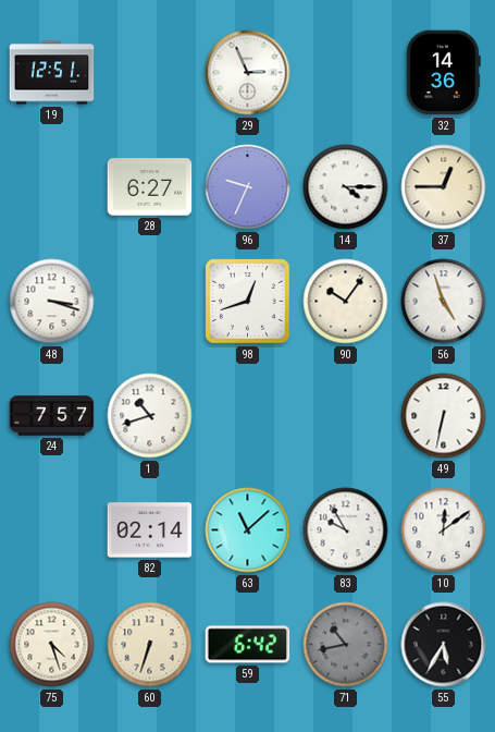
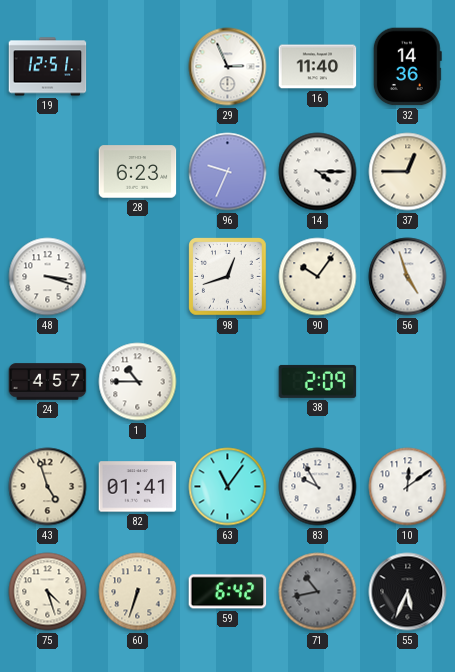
16: none -> 11:40 (318, 67)
28: 6:27 -> 6:23 (138, 172)
24: 7:57 -> 4:57 (48, 382)
1: 10:42 -> 10:45 (138, 382)
38: none -> 2:09 (318, 381)
49: 6:32 -> none (444, 416)
43: none -> 4:57 (48, 487)
82: 02:14 -> 01:41 (138, 487)
63: 11:08 -> 11:06 (228, 487)
55: 5:35 -> 5:34 (408, 592)
